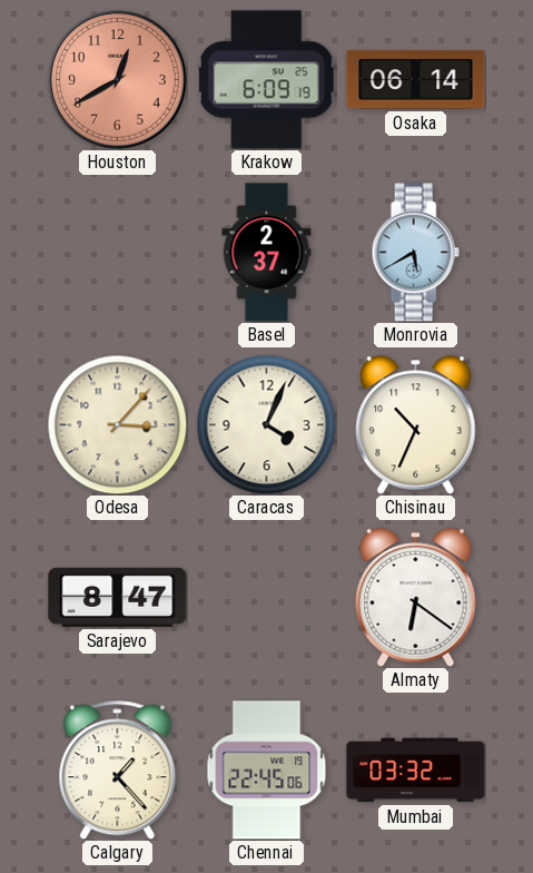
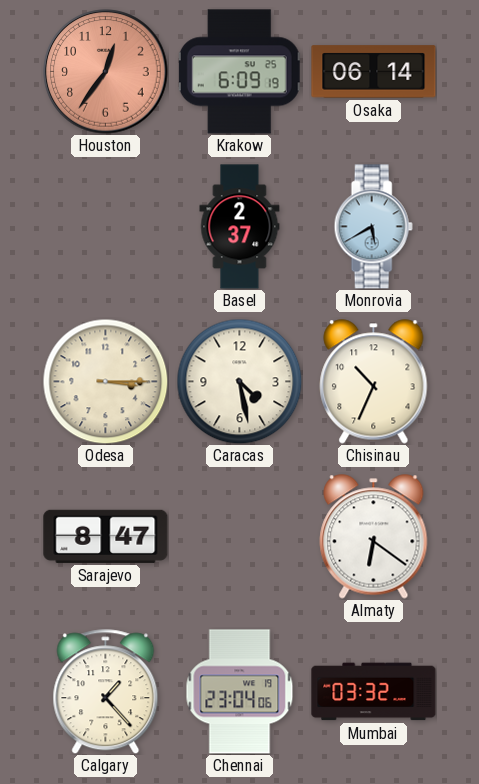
Houston: 12:40 -> 12:36 (106, 72)
Odesa: 3:07 -> 3:15 (105, 381)
Caracas: 4:04 -> 4:28 (239, 381)
Chennai: 22:45 -> 23:04 (240, 692)
